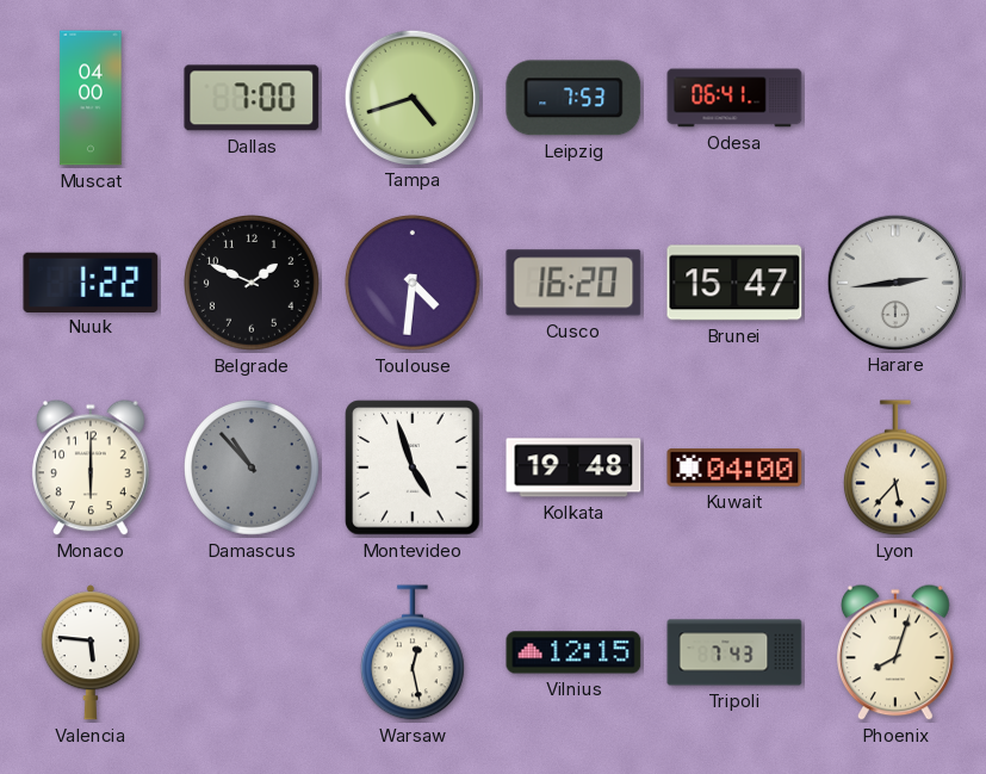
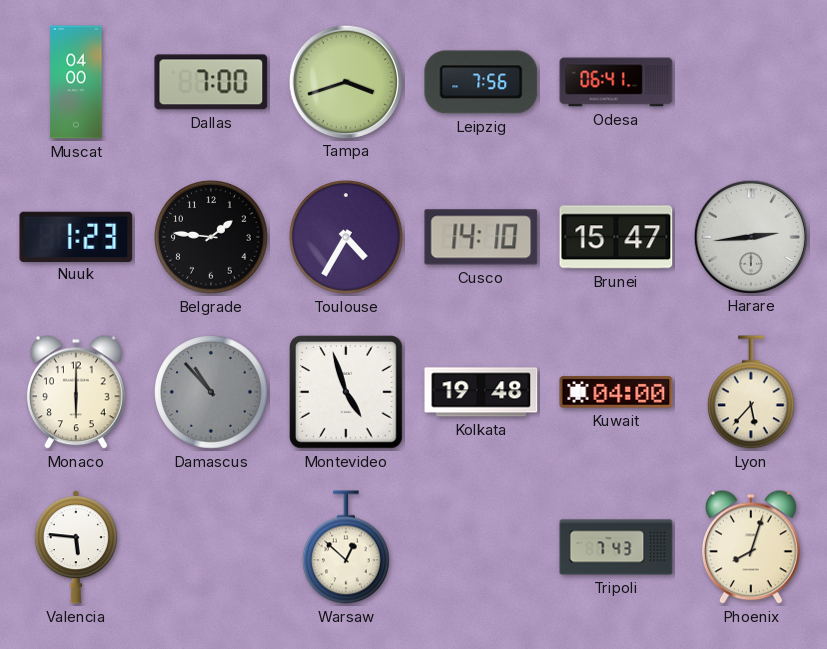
Tampa: 4:42 -> 3:42 (345, 81)
Leipzig: 7:53 -> 7:56 (481, 82)
Nuuk: 1:22 -> 1:23 (76, 236)
Belgrade: 1:49 -> 1:46 (212, 238)
Toulouse: 4:31 -> 4:35 (347, 238)
Cusco: 16:20 -> 14:10 (481, 237)
Warsaw: 12:28 -> 12:52 (346, 547)
Vilnius: 12:15 -> none (573, 652)
